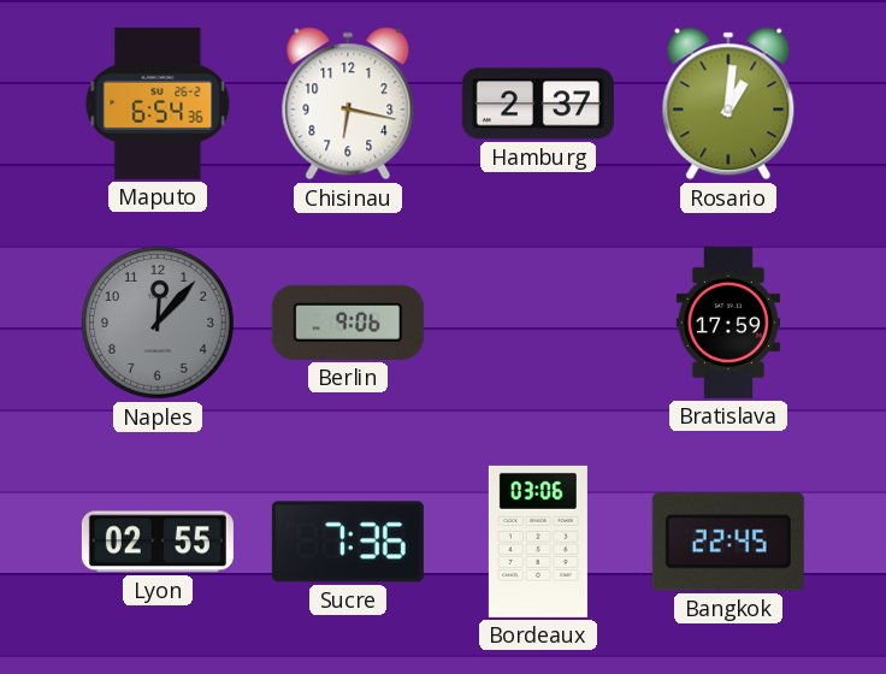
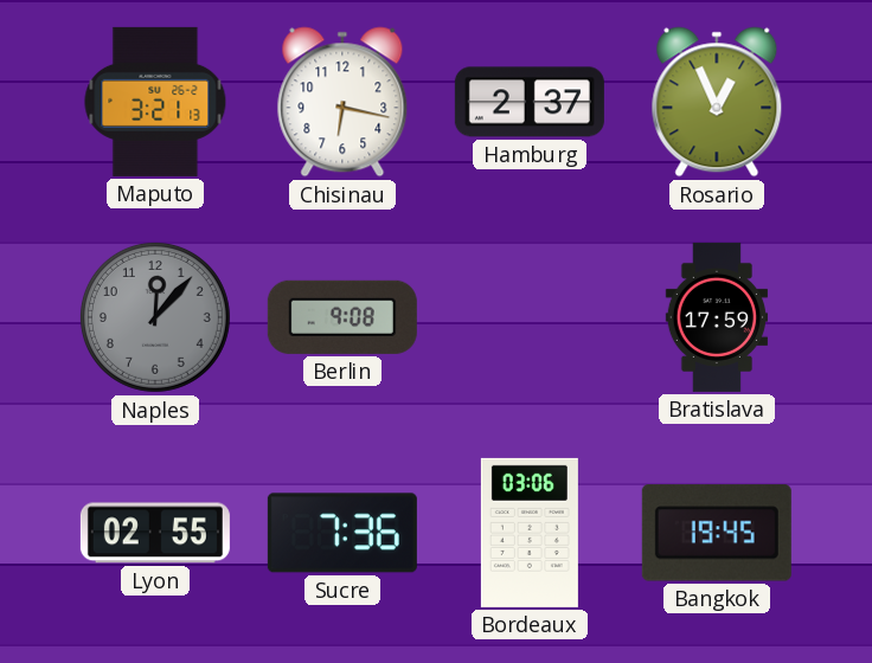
Maputo: 6:54 -> 3:21 (155, 102)
Rosario: 1:01 -> 12:56 (717, 102)
Berlin: 9:06 -> 9:08 (342, 317)
Bangkok: 22:45 -> 19:45 (717, 533)
